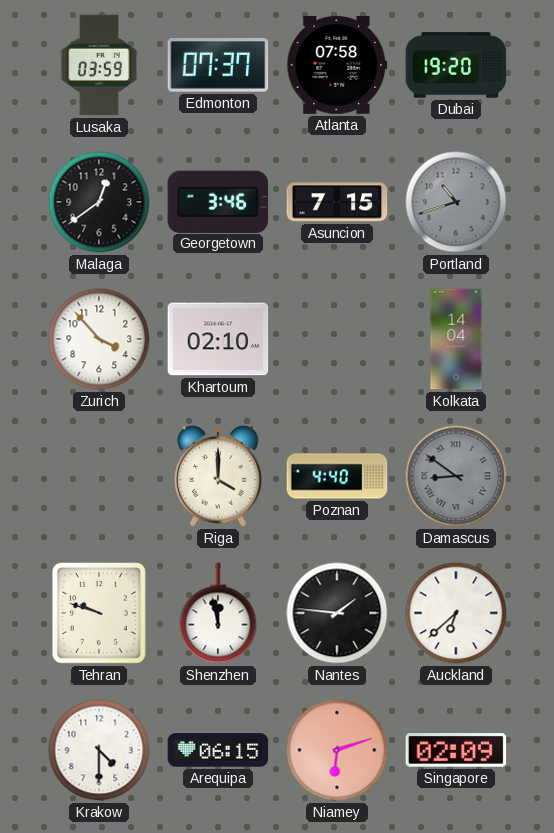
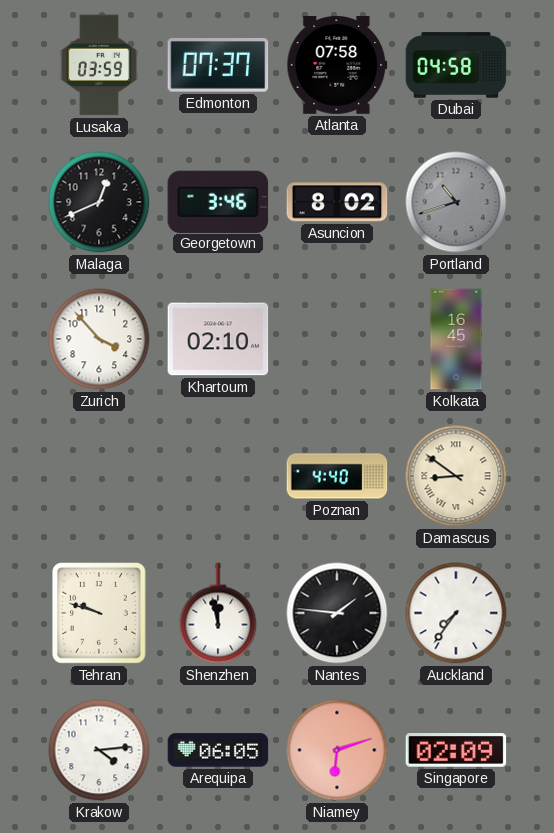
Dubai: 19:20 -> 04:58 (456, 65)
Malaga: 12:39 -> 12:41 (99, 202)
Asuncion: 7:15 -> 8:02 (337, 202)
Kolkata: 14:04 -> 16:45 (456, 339)
Riga: 4:00 -> none (218, 476)
Damascus dial: grey -> cream (456, 476)
Auckland: 6:38 -> 7:36 (456, 613)
Krakow: 4:30 -> 4:14 (99, 750)
Arequipa: 06:15 -> 06:05 (218, 750)
